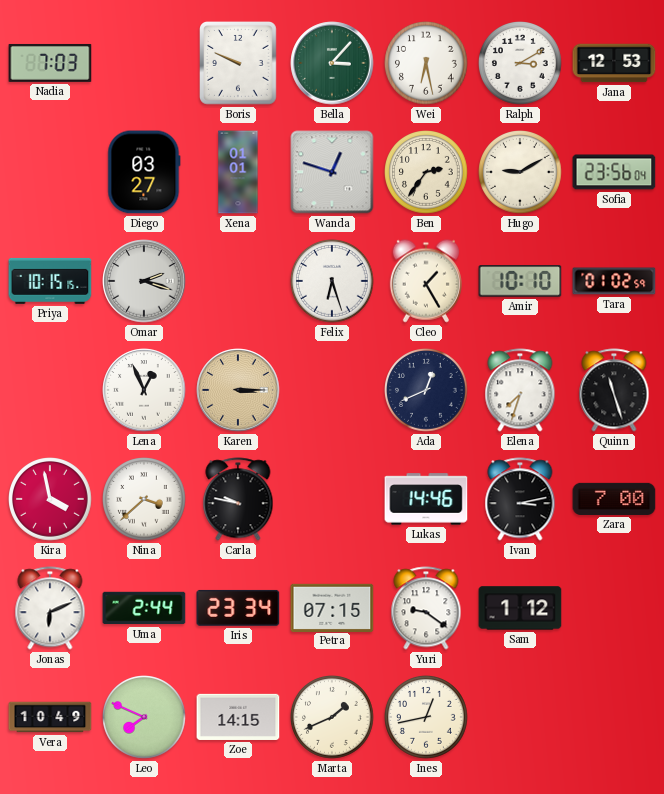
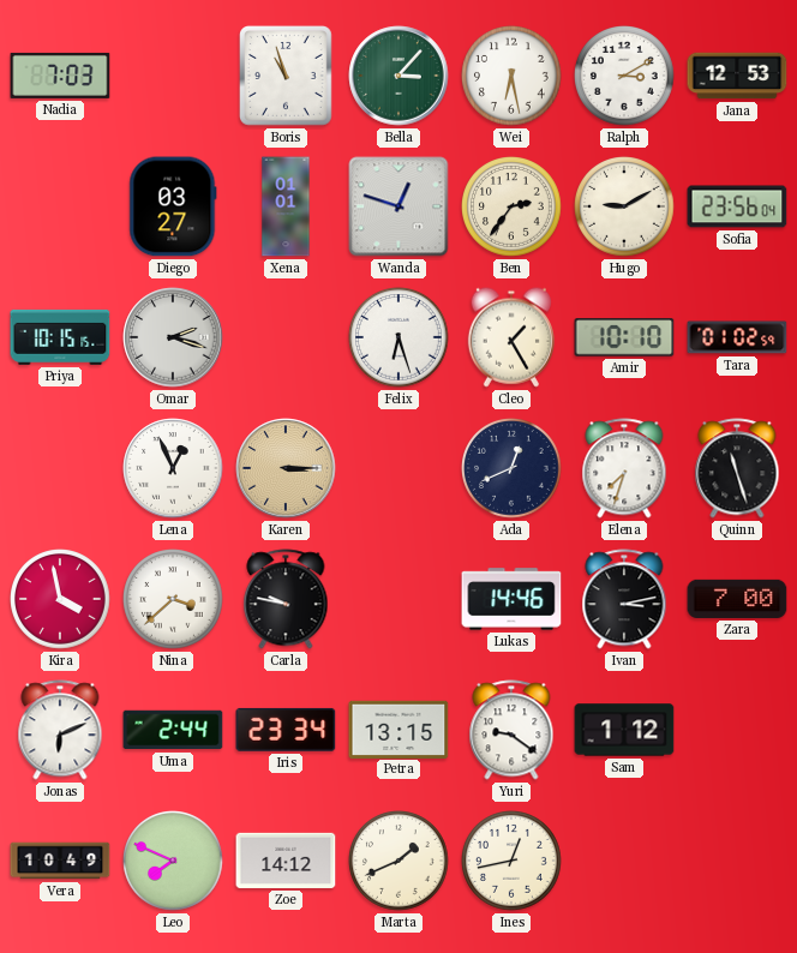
Boris: 9:49 -> 10:57 (287, 77)
Petra: 07:15 -> 13:15 (398, 729)
Zoe: 14:15 -> 14:12 (286, 861)
